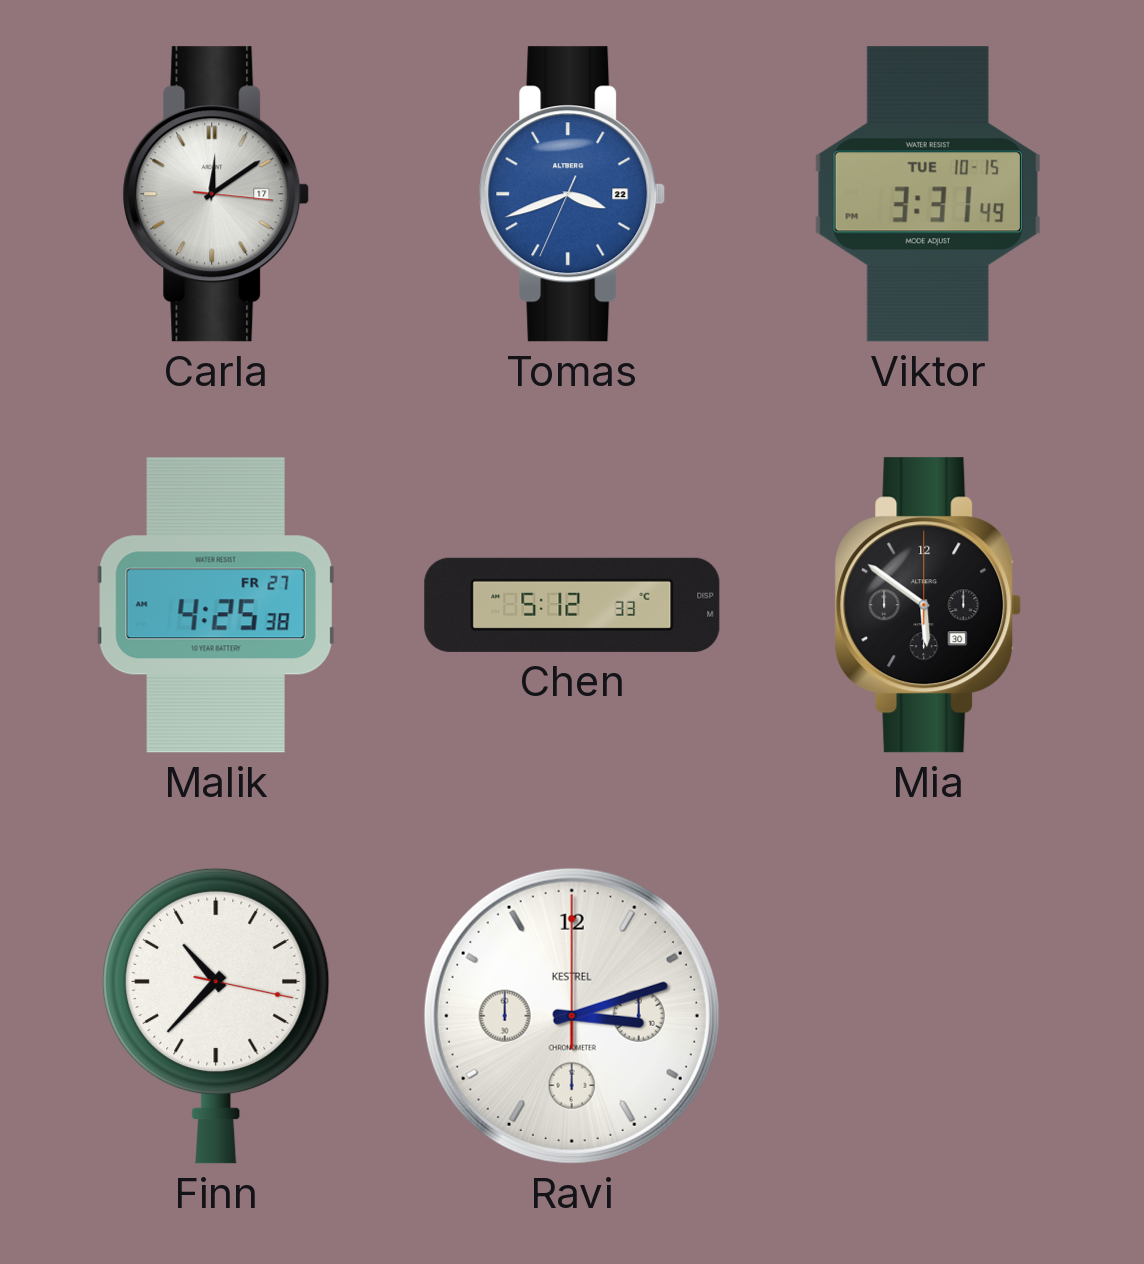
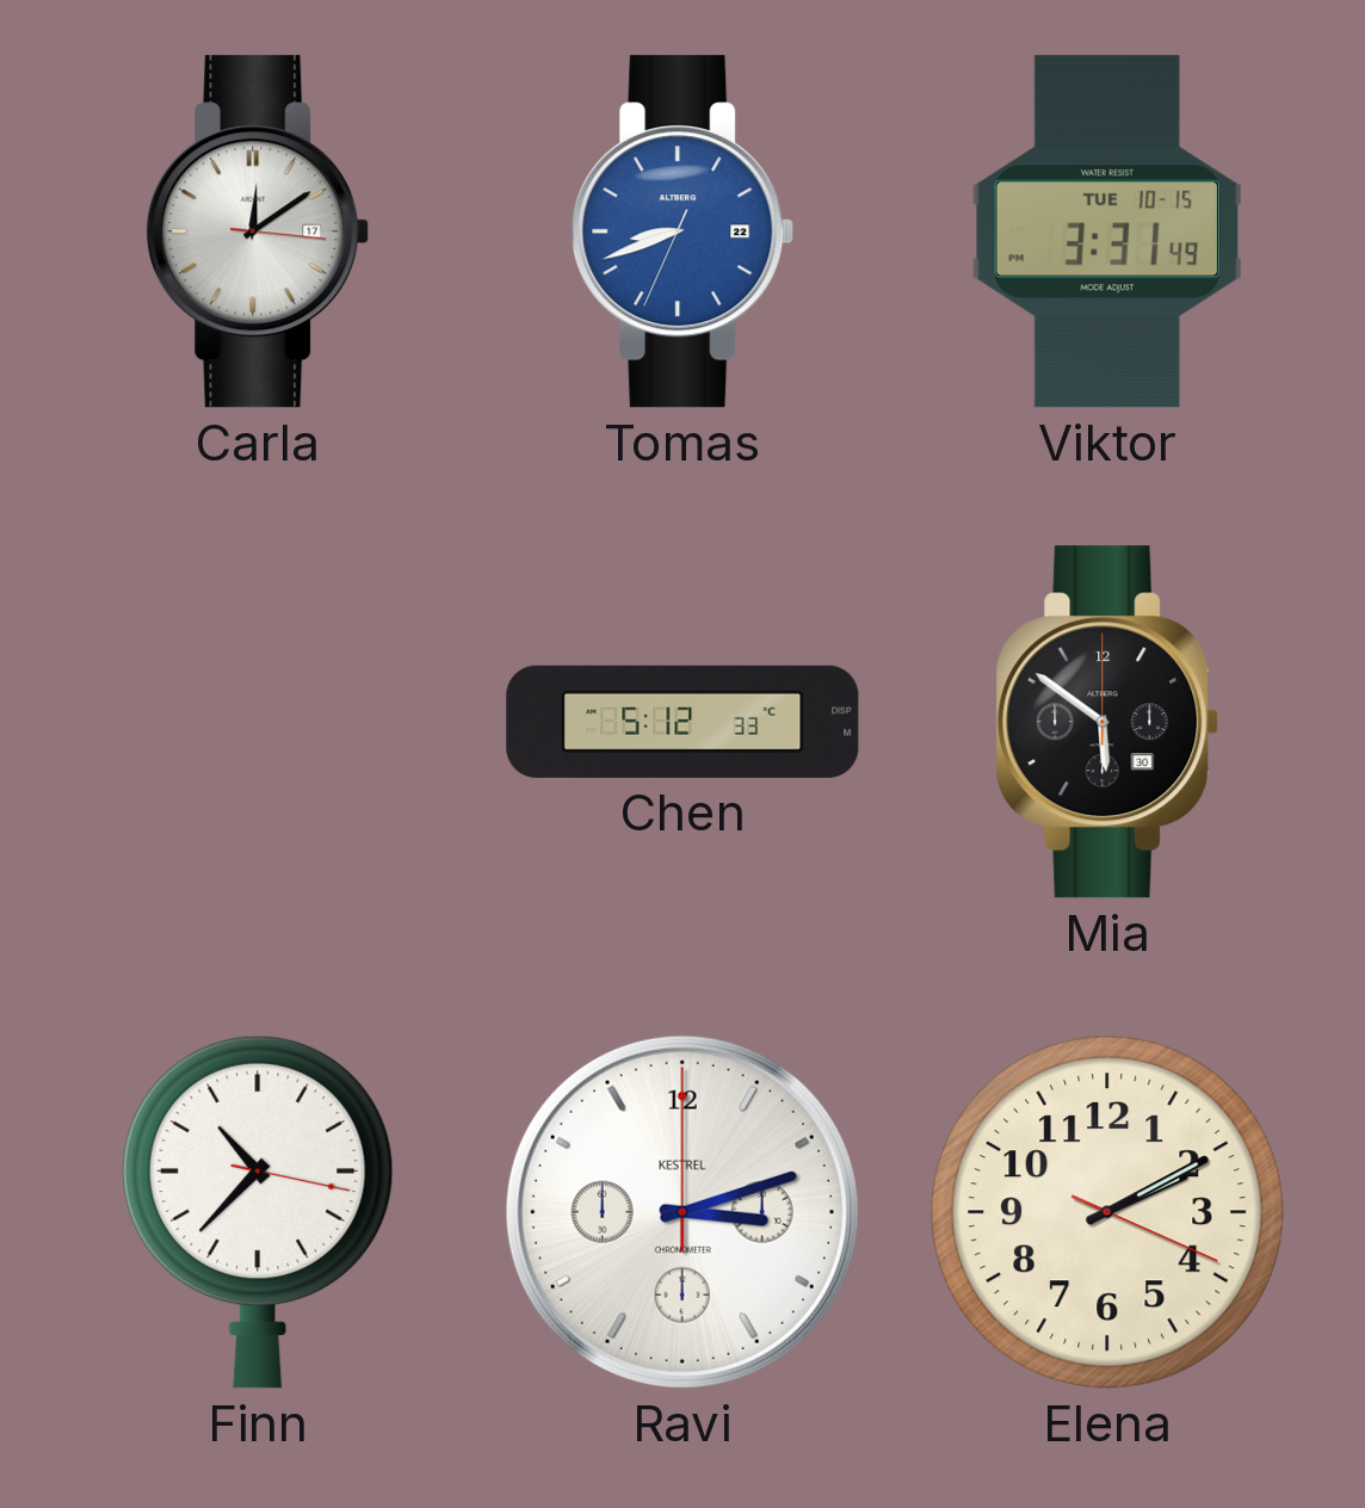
Tomas: 3:41 -> 8:41 (682, 231)
Malik: 4:25 -> none (216, 605)
Elena: none -> 2:10 (1108, 1213)
